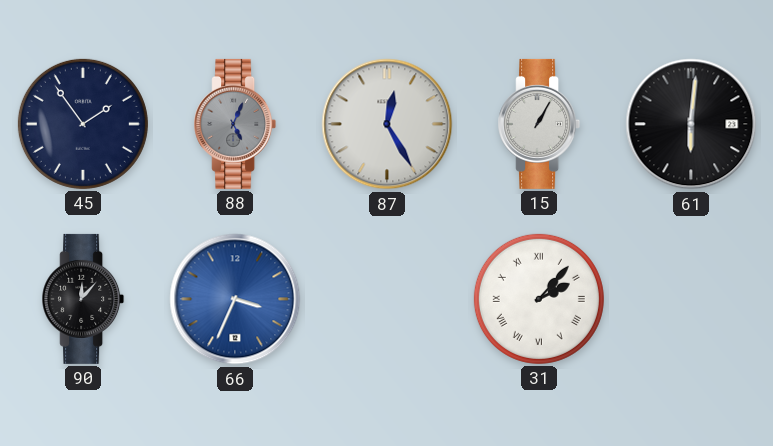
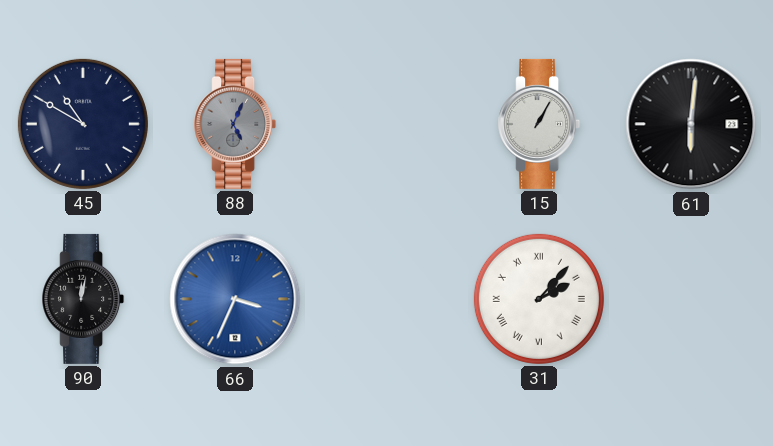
45: 1:54 -> 10:50 (83, 124)
87: 12:25 -> none (387, 124)
90: 12:07 -> 12:02 (83, 299)
